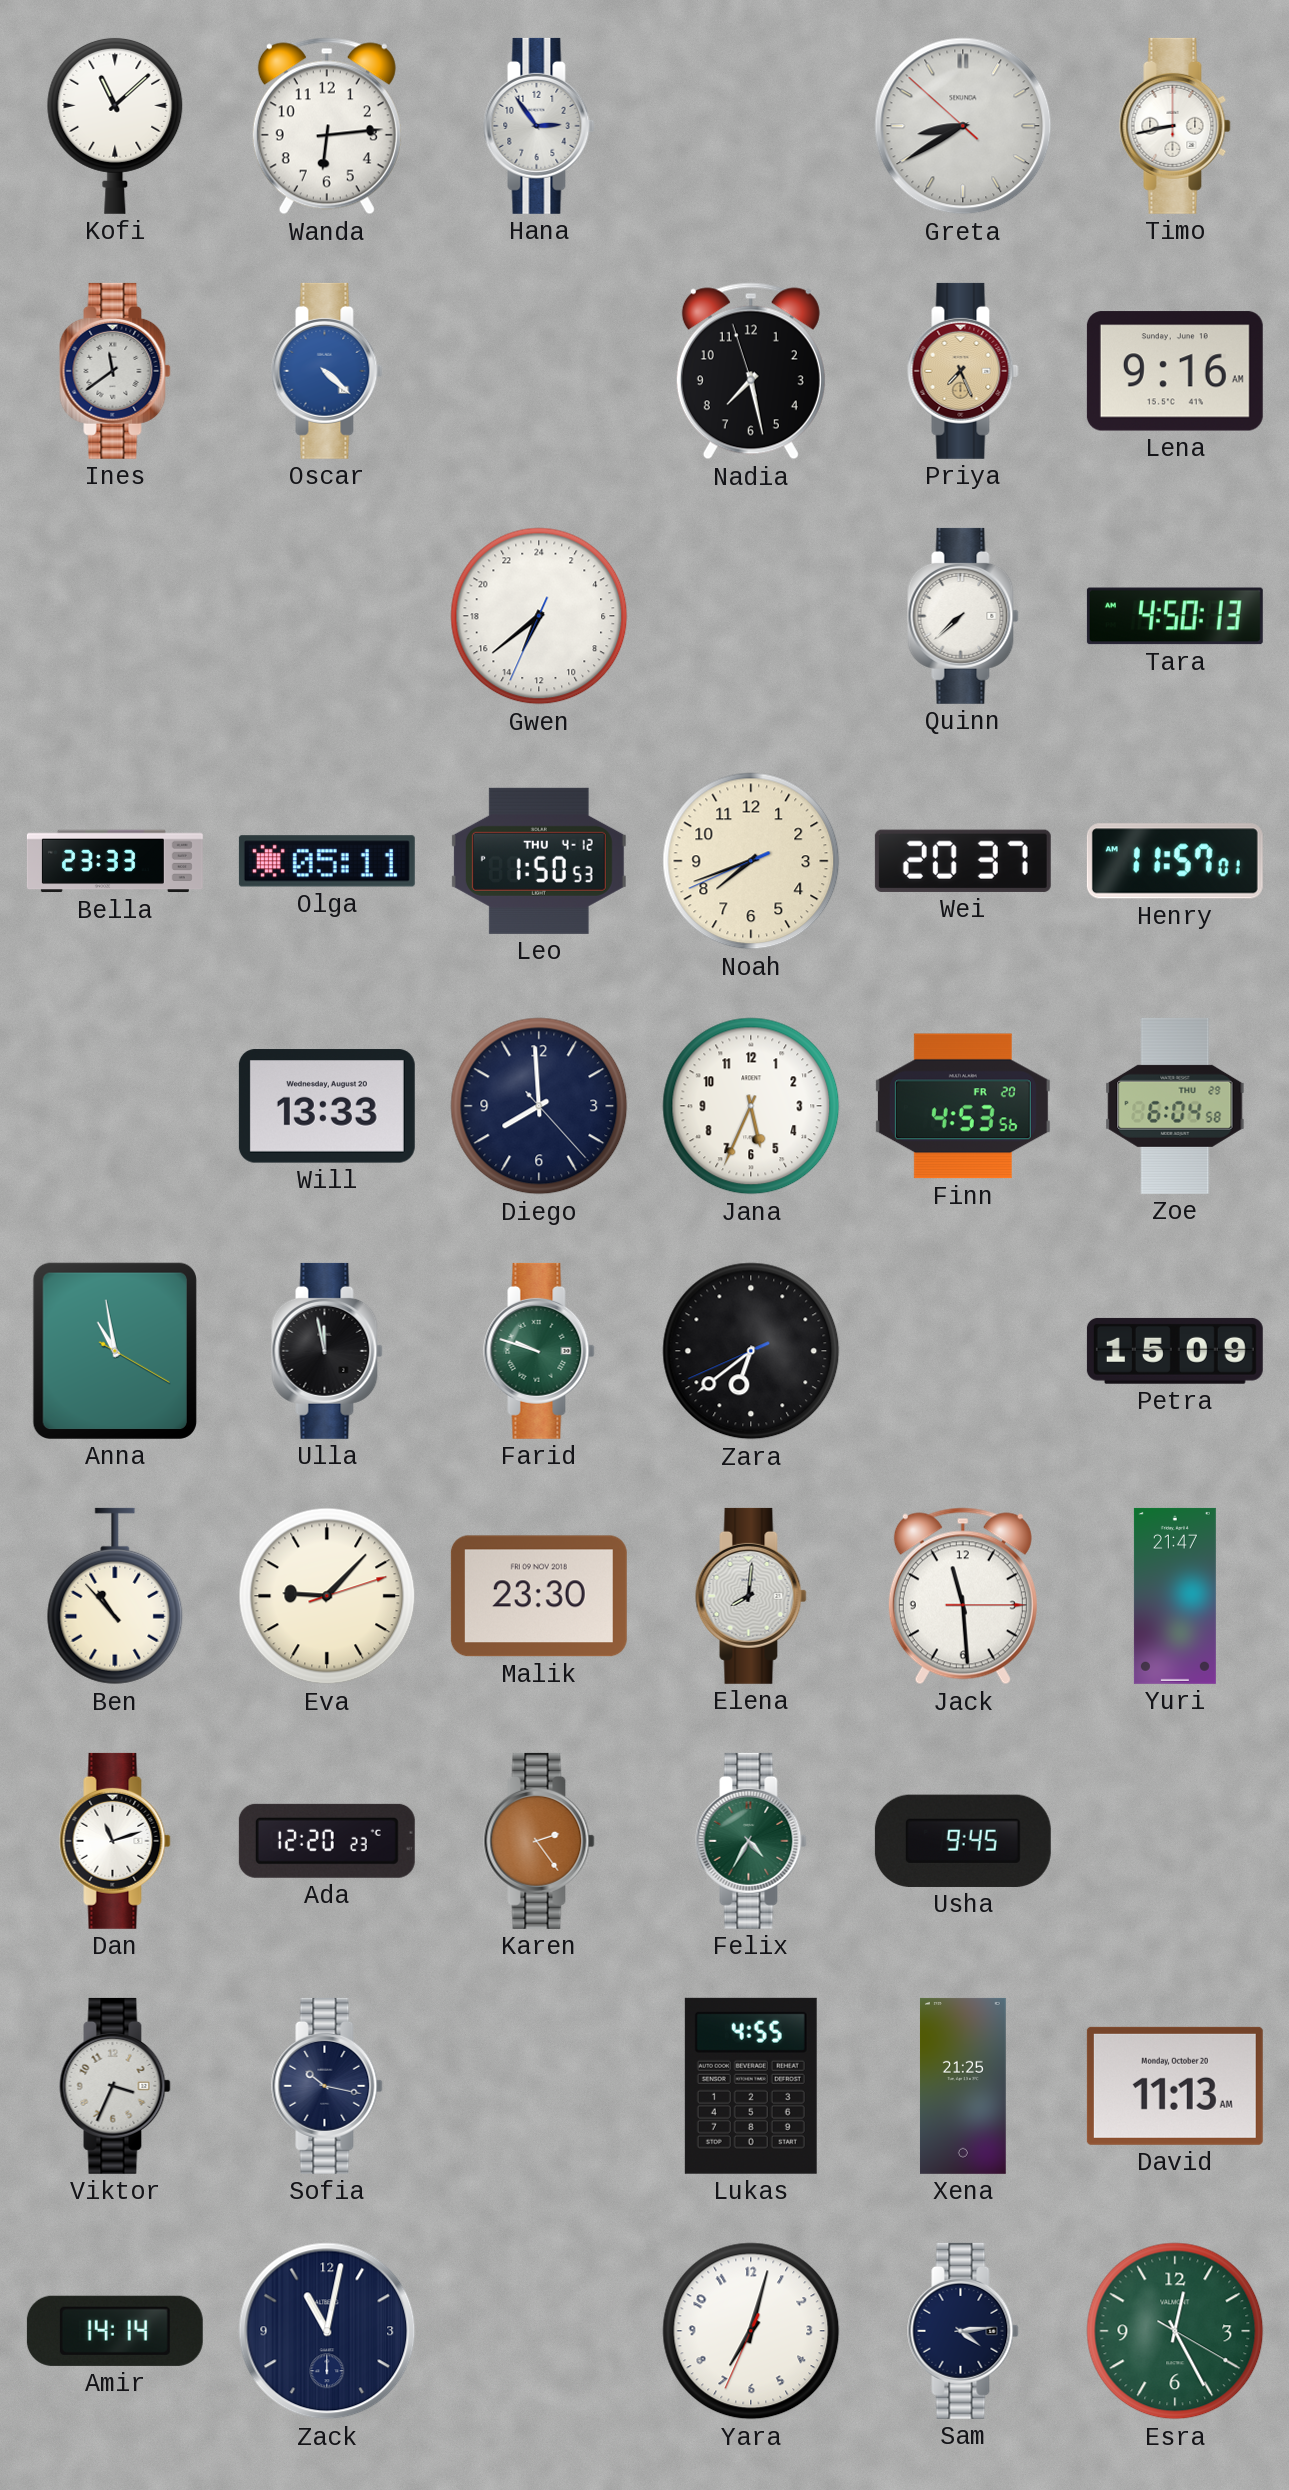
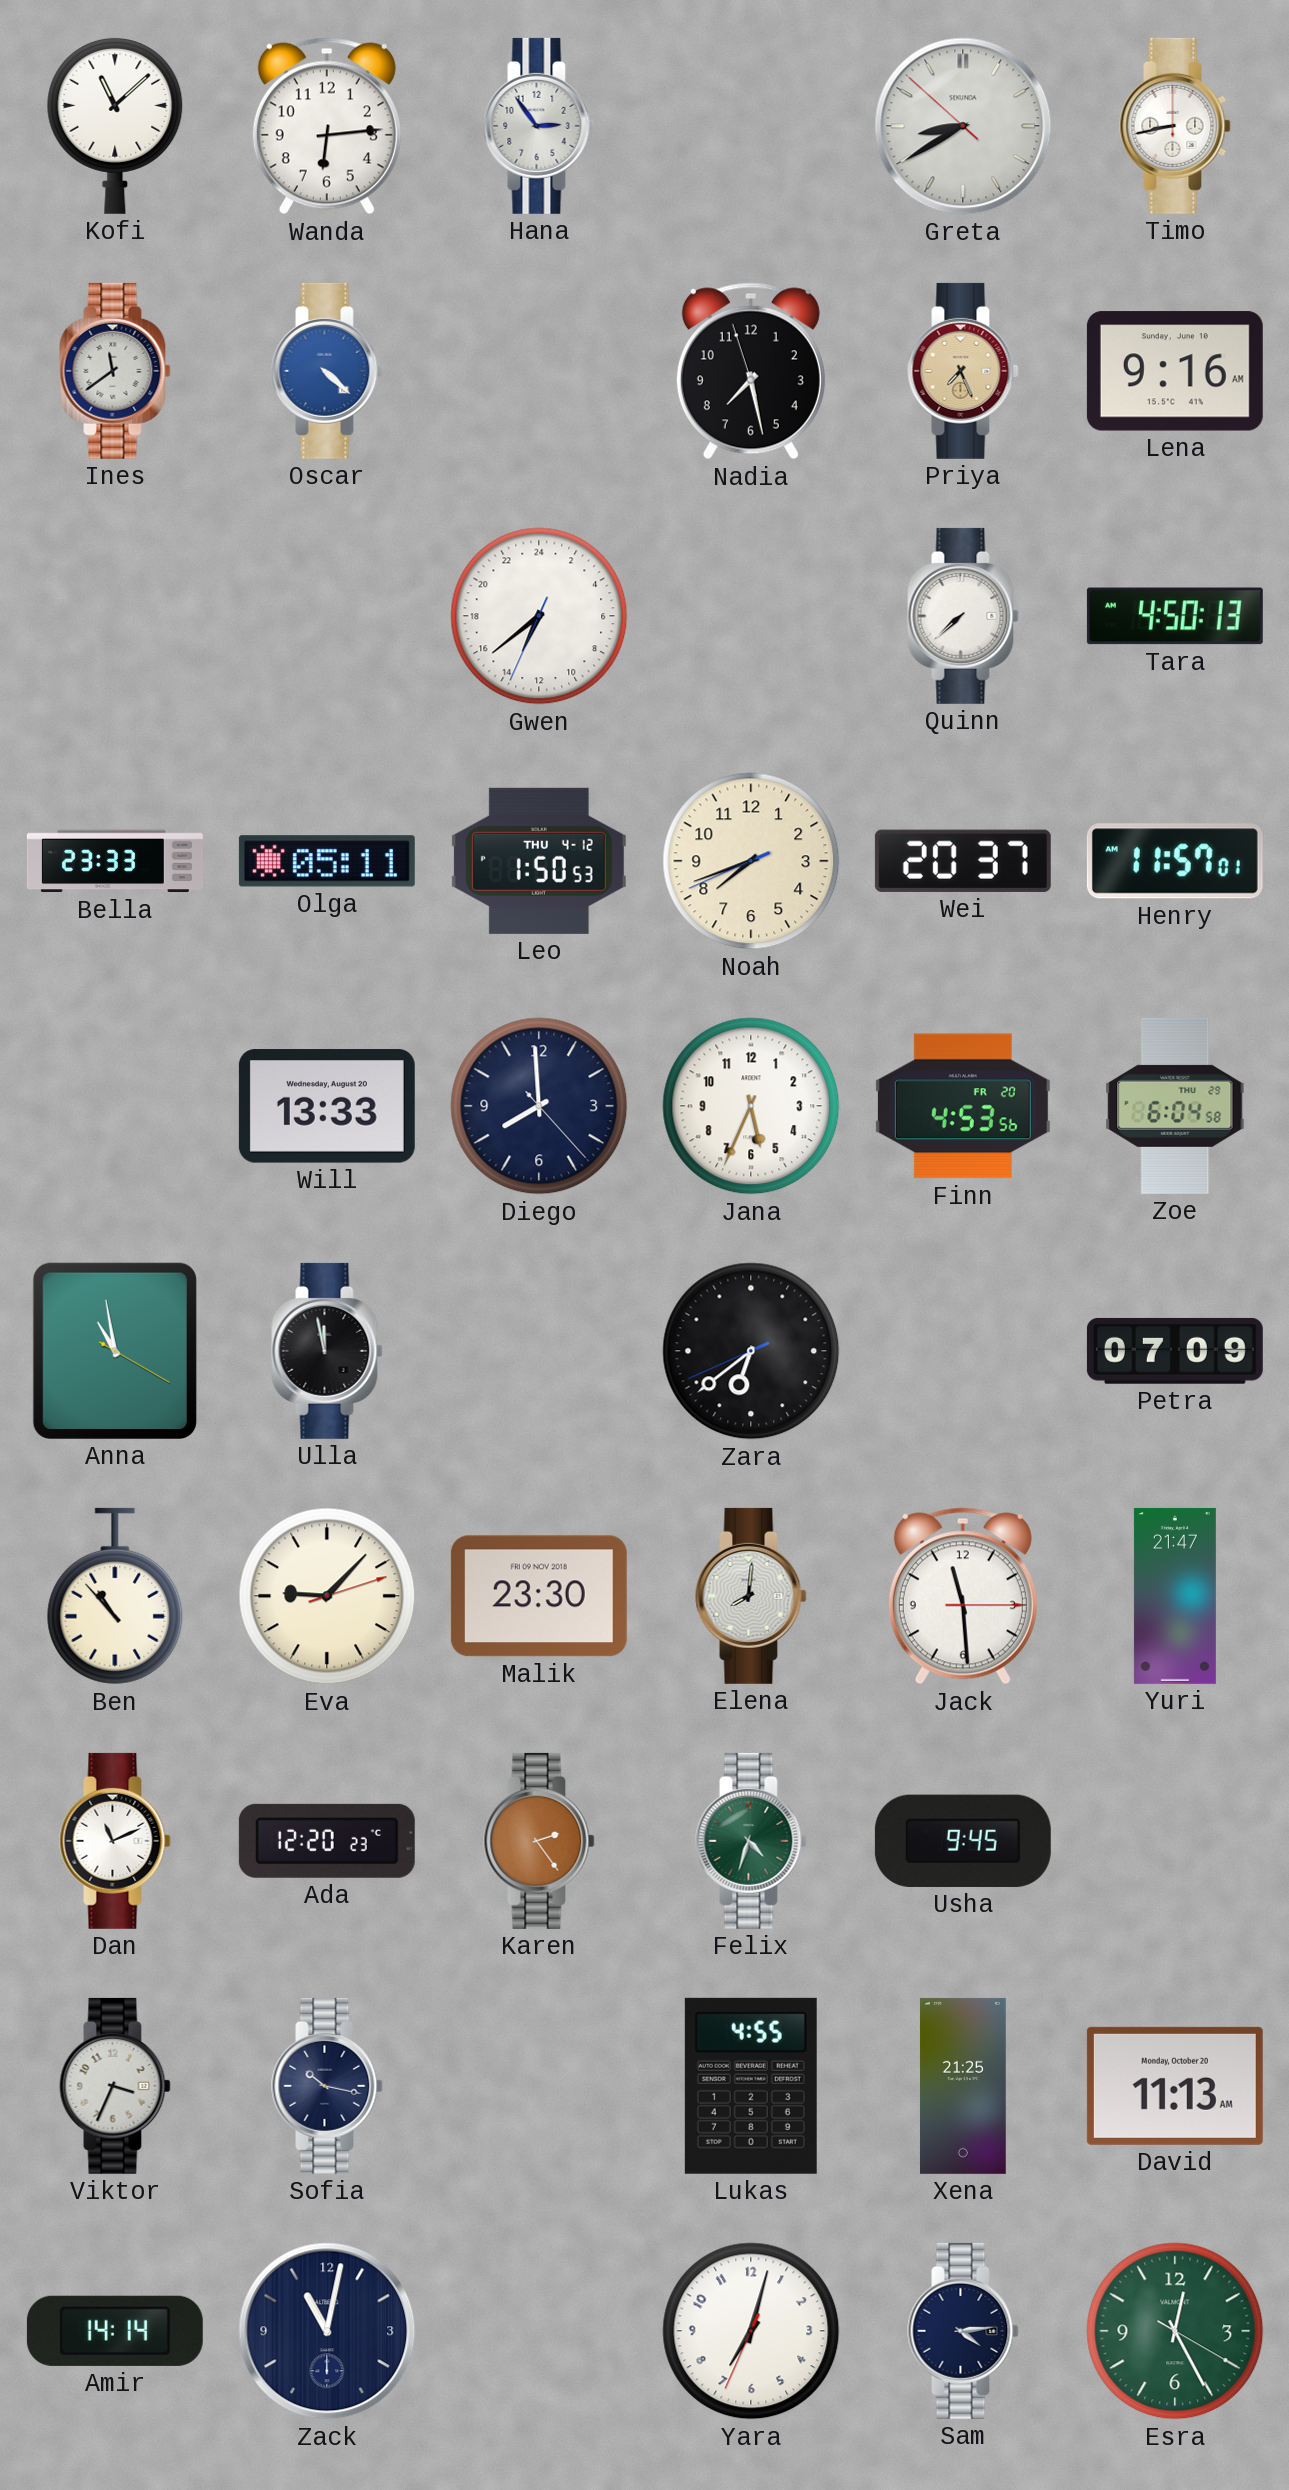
Farid: 9:48 -> none (539, 1351)
Petra: 15:09 -> 07:09 (1175, 1351)
Dan: 11:12 -> 11:11 (115, 1841)
Felix: 4:35 -> 4:33 (751, 1841)
